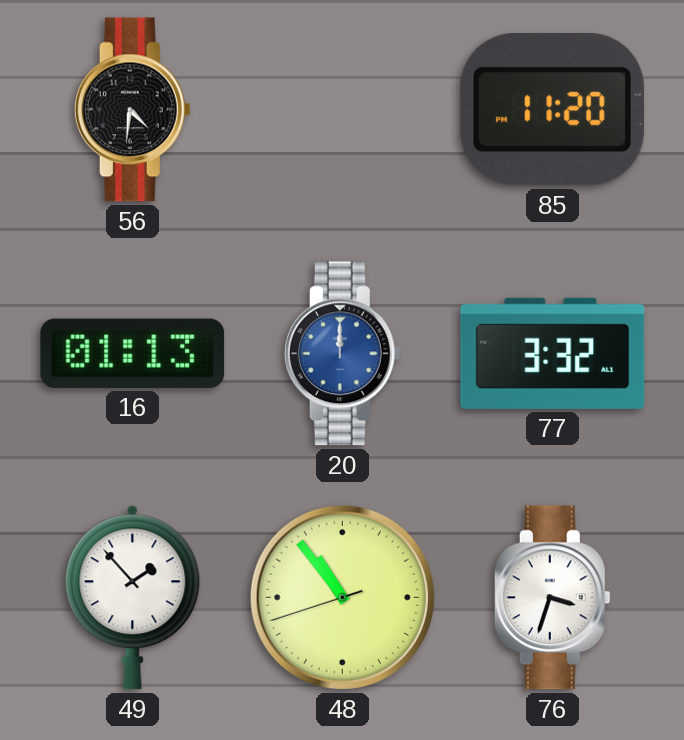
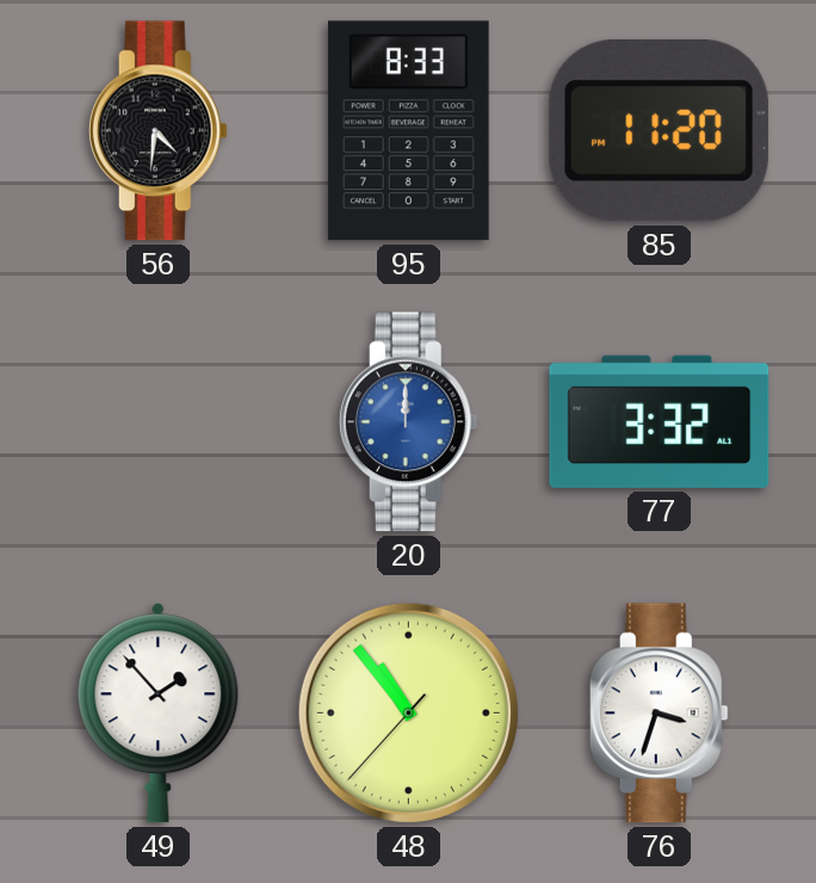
95: none -> 8:33 (408, 131)
16: 01:13 -> none (133, 353)
48: 10:53:42 -> 10:53:37 (408, 712)
